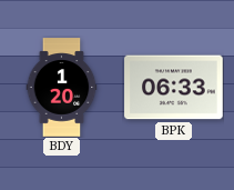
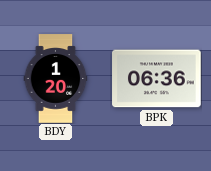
BPK: 06:33 -> 06:36 (157, 79)
